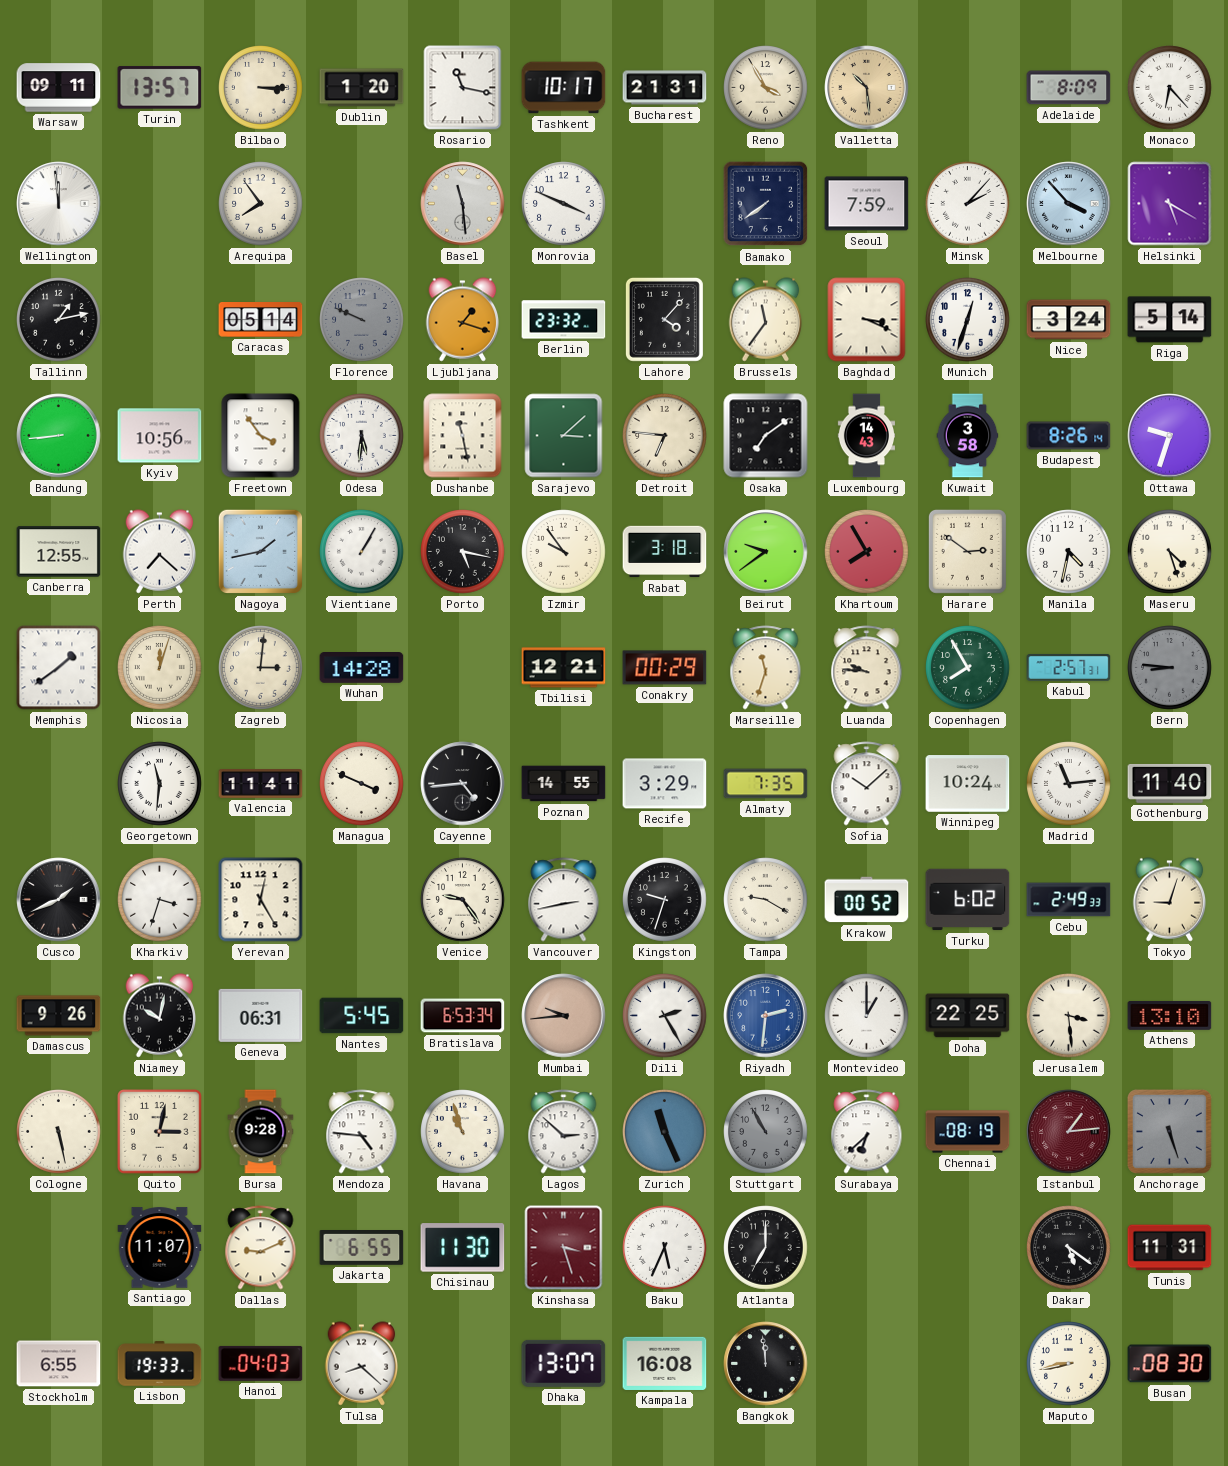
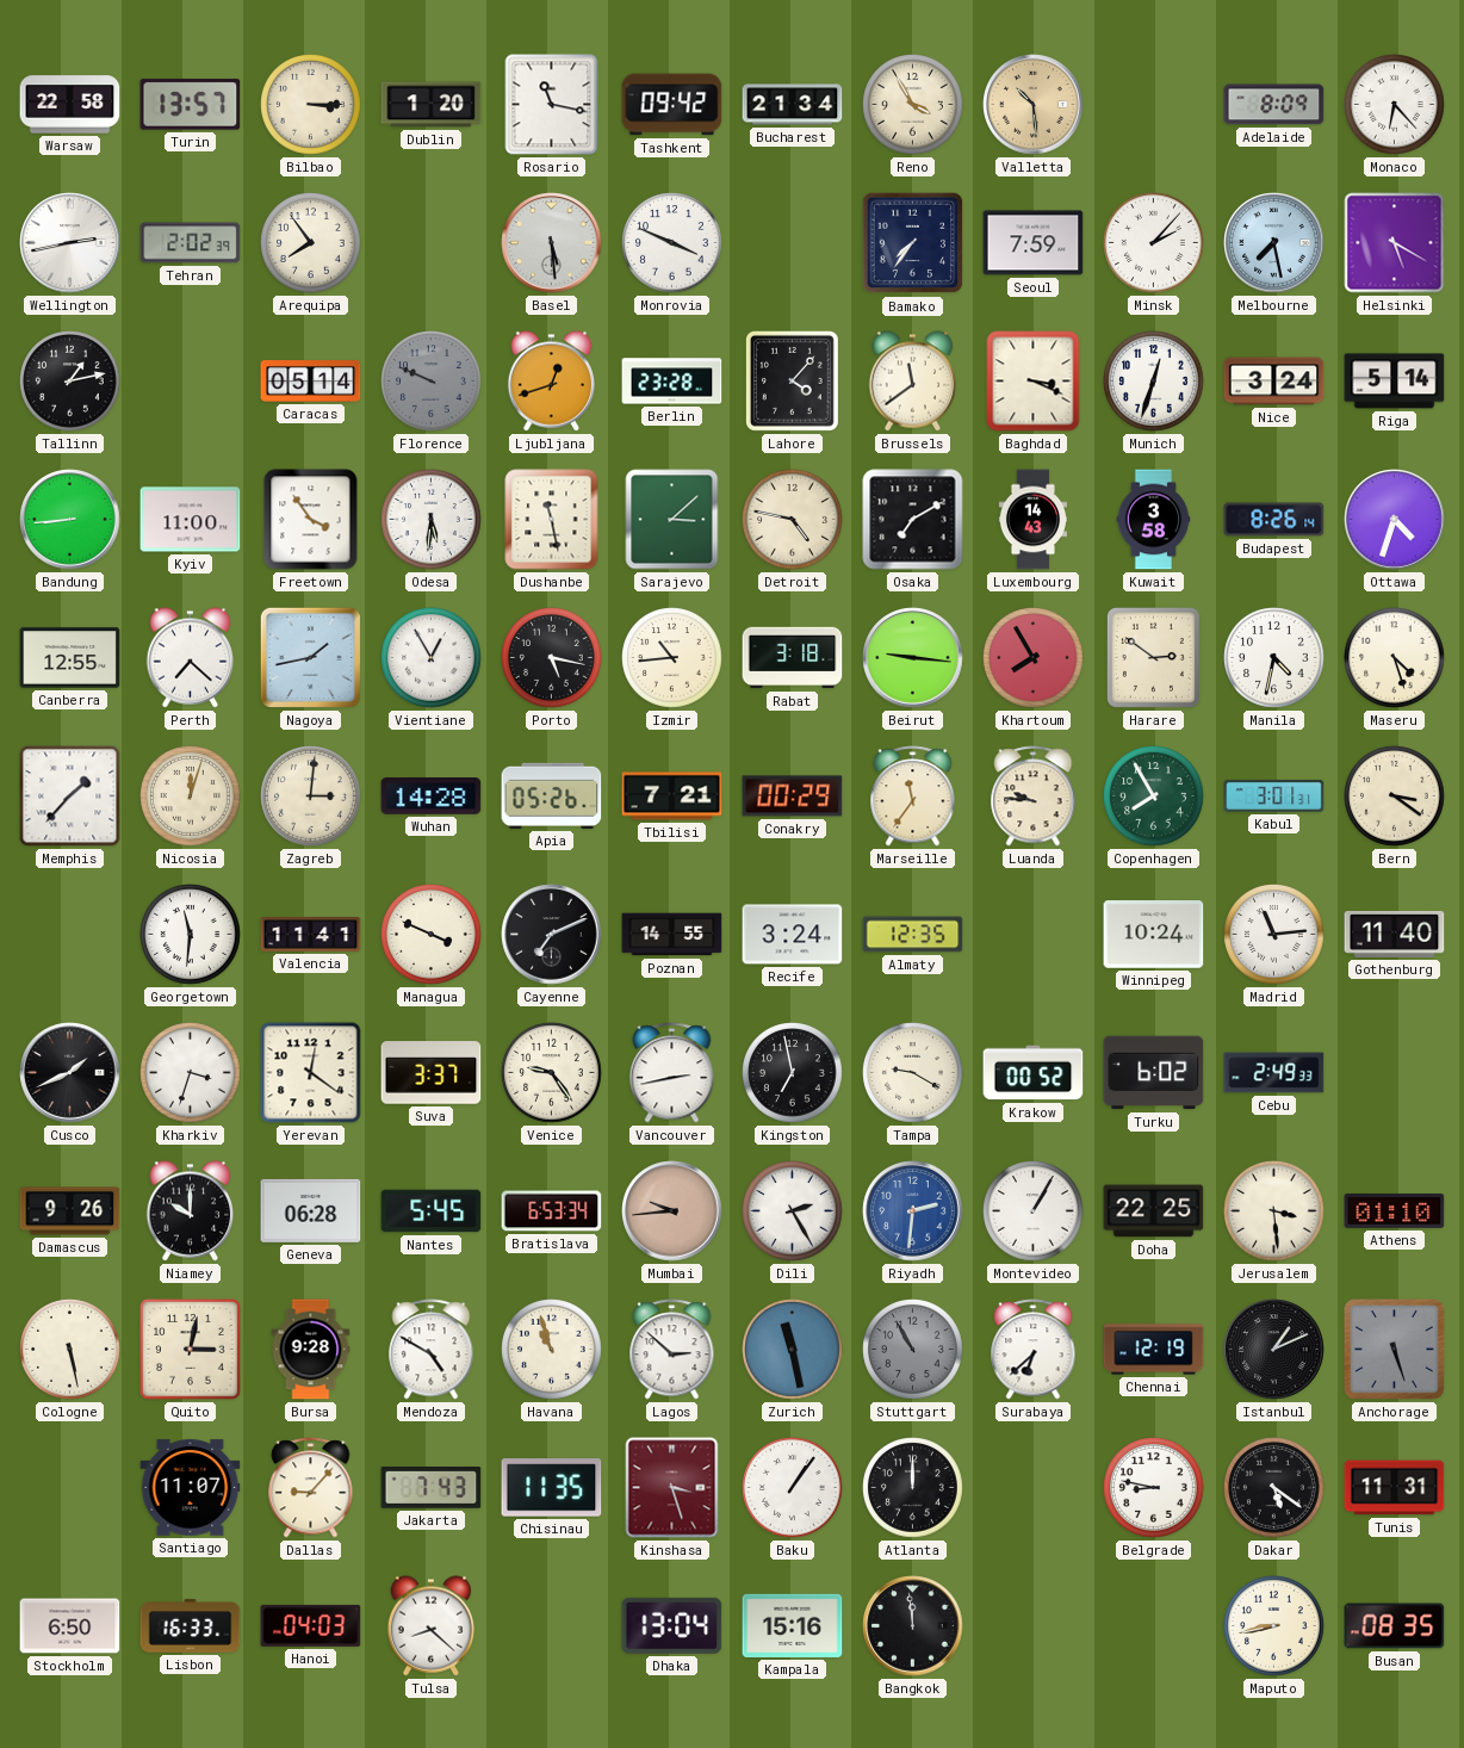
Warsaw: 09:11 -> 22:58 (70, 105)
Tashkent: 10:17 -> 09:42 (672, 105)
Bucharest: 21:31 -> 21:34 (793, 105)
Wellington: 11:59 -> 2:43 (70, 243)
Tehran: none -> 2:02 (191, 243)
Basel: 11:29 -> 5:29 (552, 243)
Bamako: 7:39 -> 7:36 (913, 243)
Melbourne: 3:53 -> 7:28 (1274, 243)
Ljubljana: 1:18 -> 12:42 (552, 382)
Berlin: 23:32 -> 23:28 (672, 382)
Brussels: 11:36 -> 11:39 (913, 382)
Kyiv: 10:56 -> 11:00 (191, 520)
Detroit: 6:46 -> 4:47 (793, 520)
Osaka: 7:09 -> 7:10 (913, 520)
Ottawa: 9:33 -> 4:33 (1395, 520)
Vientiane: 1:05 -> 12:55 (432, 658)
Izmir: 9:54 -> 10:44 (672, 658)
Beirut: 9:39 -> 9:16 (913, 658)
Memphis: 1:39 -> 1:37 (70, 796)
Apia: none -> 05:26 (552, 795)
Tbilisi: 12:21 -> 7:21 (672, 796)
Marseille: 11:33 -> 11:36 (913, 796)
Kabul: 2:57 -> 3:01 (1274, 795)
Bern: 8:46 -> 3:21 (1395, 796)
Bern dial: grey -> cream (1395, 796)
Cayenne: 4:44 -> 7:11 (552, 935)
Recife: 3:29 -> 3:24 (793, 935)
Almaty: 7:35 -> 12:35 (913, 935)
Sofia: 10:08 -> none (867, 784)
Yerevan: 12:25 -> 12:21 (311, 1073)
Suva: none -> 3:37 (432, 1073)
Kingston: 9:33 -> 6:58 (793, 1073)
Tokyo: 9:03 -> none (1170, 900)
Niamey: 10:02 -> 10:00 (191, 1211)
Geneva: 06:31 -> 06:28 (311, 1210)
Montevideo: 1:00 -> 1:05 (1034, 1211)
Athens: 13:10 -> 01:10 (1395, 1210)
Mendoza: 4:46 -> 4:50 (432, 1350)
Zurich: 11:26 -> 11:28 (793, 1350)
Chennai: 08:19 -> 12:19 (1154, 1350)
Istanbul: 1:14 -> 1:11 (1274, 1350)
Istanbul dial: burgundy -> black (1274, 1350)
Dallas: 9:11 -> 9:07 (311, 1488)
Jakarta: 6:55 -> 7:43 (432, 1488)
Chisinau: 11:30 -> 11:35 (552, 1488)
Baku: 5:34 -> 1:06 (793, 1488)
Atlanta: 7:00 -> 12:00 (913, 1488)
Belgrade: none -> 8:47 (1154, 1488)
Stockholm: 6:55 -> 6:50 (70, 1626)
Lisbon: 19:33 -> 16:33 (191, 1626)
Dhaka: 13:07 -> 13:04 (672, 1625)
Kampala: 16:08 -> 15:16 (793, 1625)
Busan: 08:30 -> 08:35 (1395, 1626)
